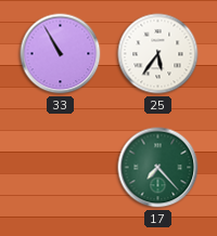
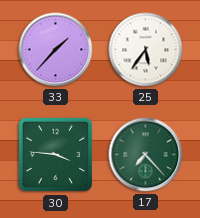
33: 10:55 -> 1:37 (56, 50)
30: none -> 3:46 (56, 155)
